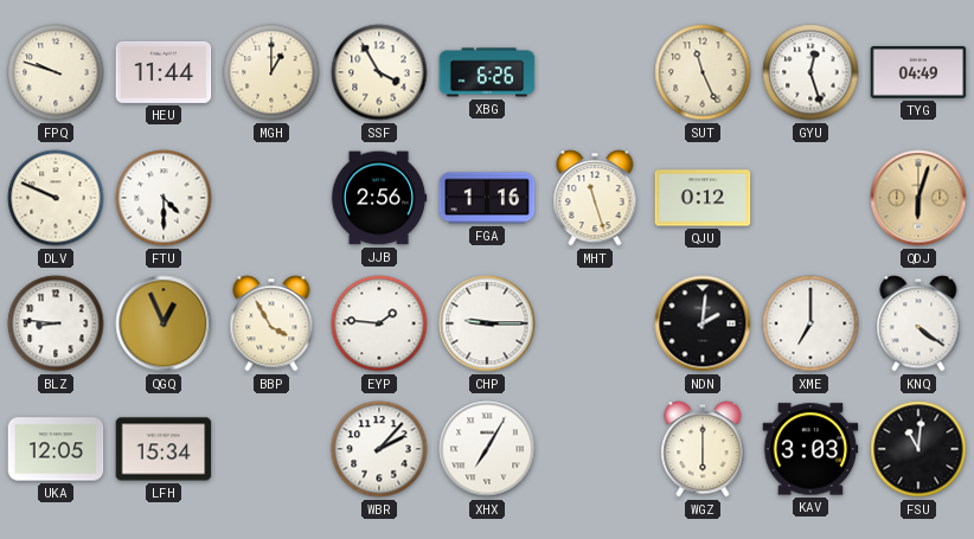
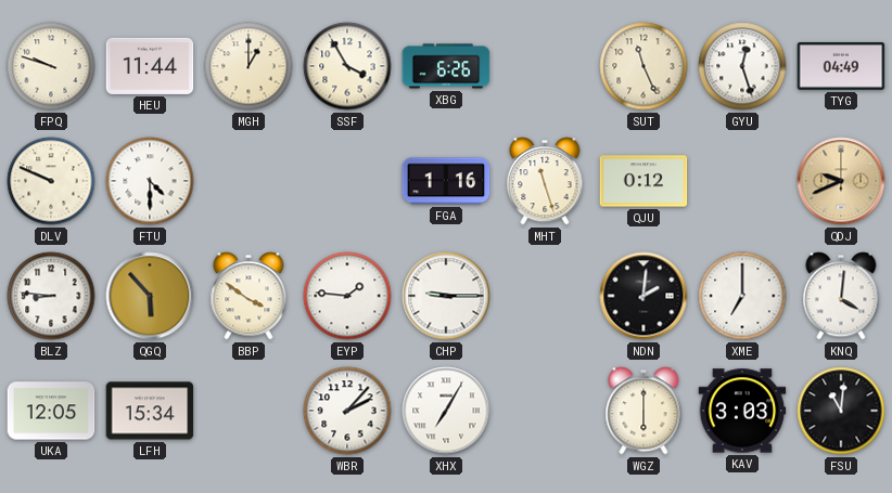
JJB: 2:56 -> none (379, 198)
QDJ: 6:03 -> 9:41 (841, 181)
QGQ: 12:56 -> 5:53 (150, 296)
BBP: 3:55 -> 3:51 (249, 296)
KNQ: 4:21 -> 4:01 (841, 296)
